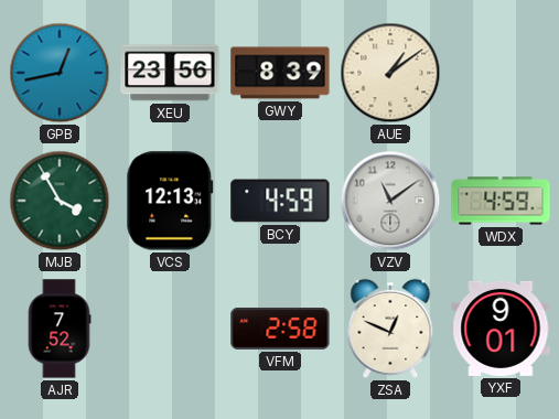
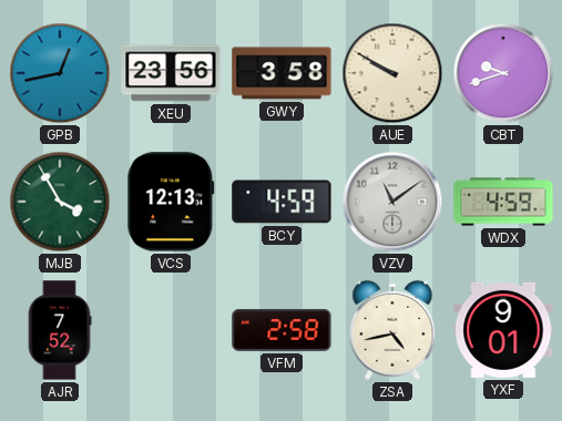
GWY: 8:39 -> 3:58 (282, 73)
AUE: 1:09 -> 9:50 (392, 73)
CBT: none -> 9:42 (503, 73)
ZSA: 12:49 -> 4:43 (392, 330)
